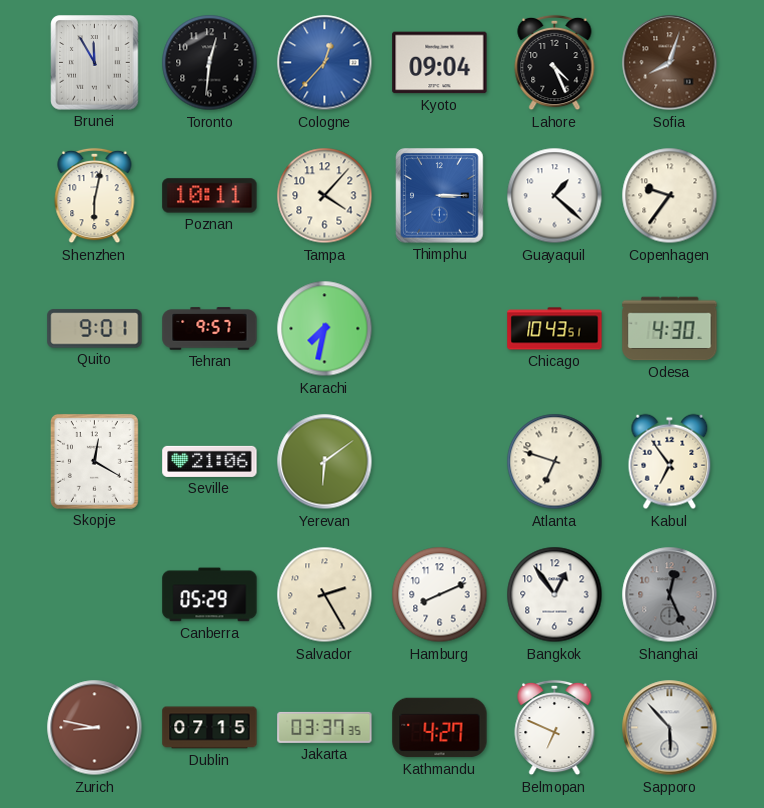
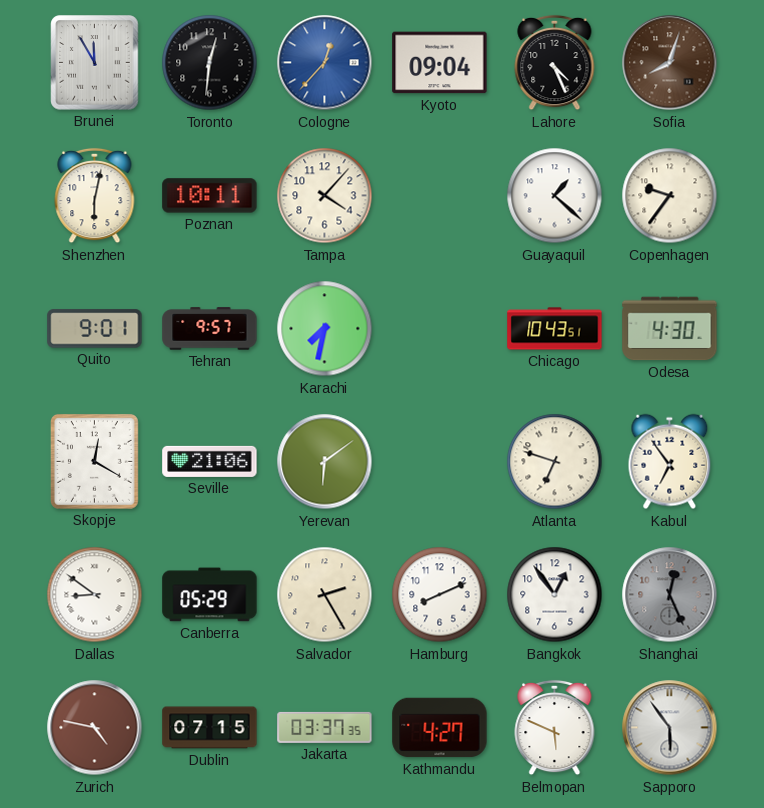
Thimphu: 3:15 -> none (440, 196)
Dallas: none -> 8:51 (95, 595)
Zurich: 8:47 -> 4:47 (95, 728)
Belmopan: 6:49 -> 5:49 (555, 728)
Sapporo: 5:53 -> 5:54 (670, 728)
